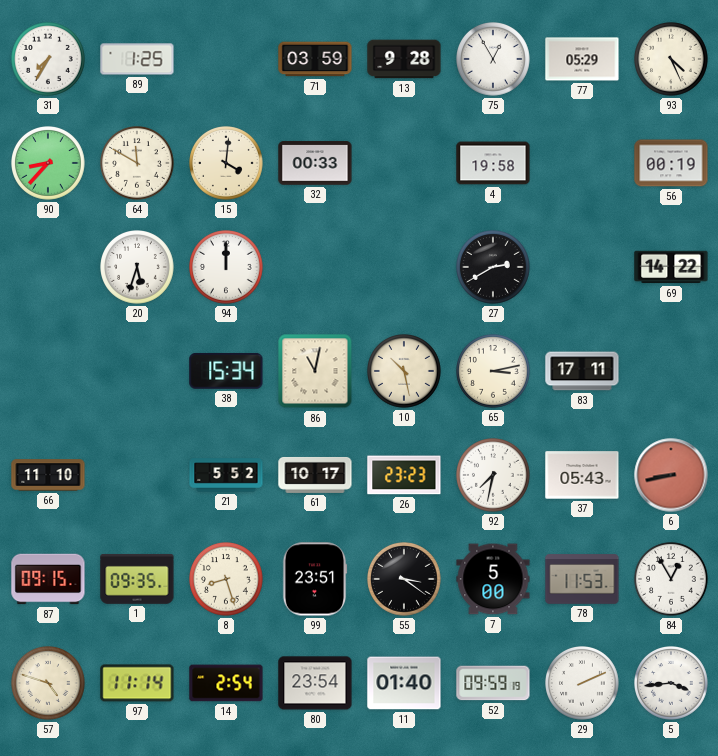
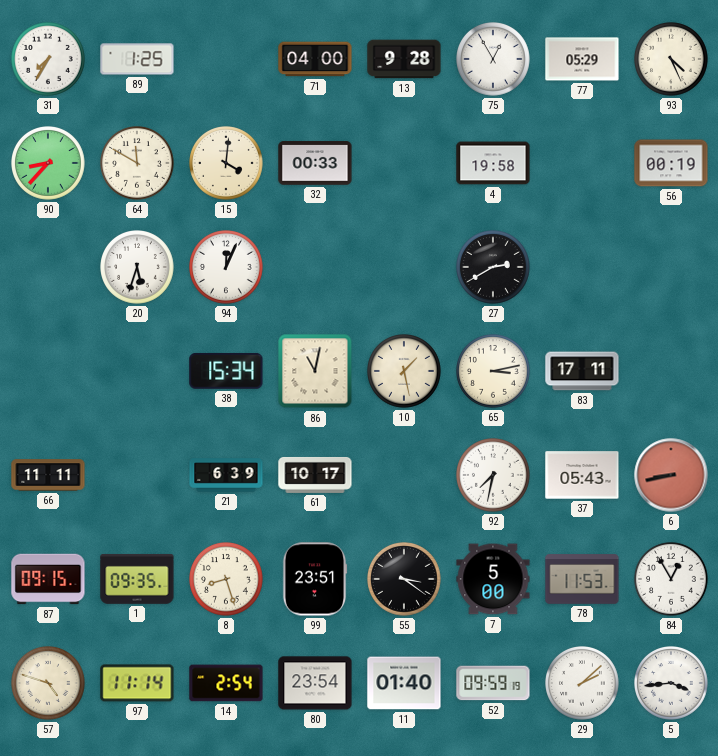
71: 03:59 -> 04:00 (315, 59)
94: 12:00 -> 12:04 (227, 268)
69: 14:22 -> none (671, 267)
10: 10:28 -> 1:28 (405, 372)
66: 11:10 -> 11:11 (48, 475)
21: 5:52 -> 6:39 (226, 475)
26: 23:23 -> none (404, 475)
29: 2:11 -> 2:08 (583, 684)
